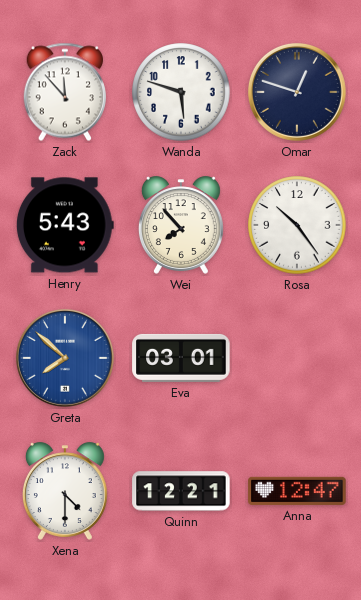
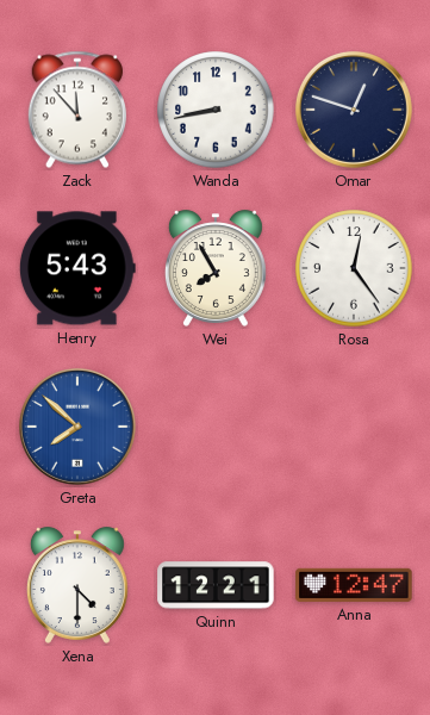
Wanda: 5:48 -> 8:43 (216, 110)
Wei: 7:53 -> 7:55 (216, 268)
Rosa: 10:24 -> 12:24 (354, 268)
Eva: 03:01 -> none (181, 358)
